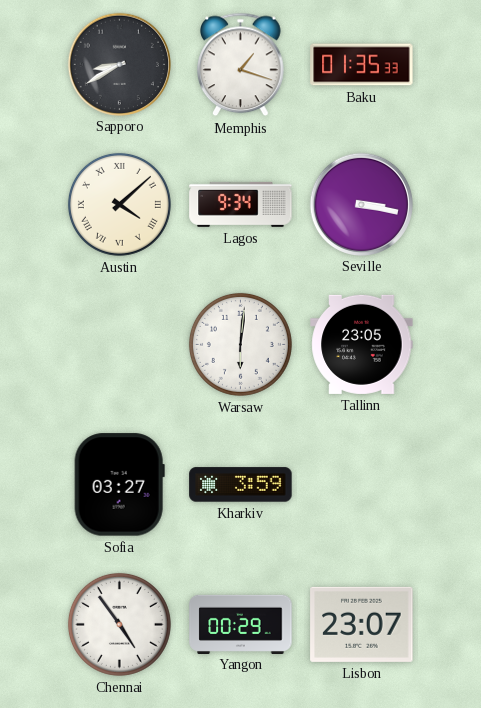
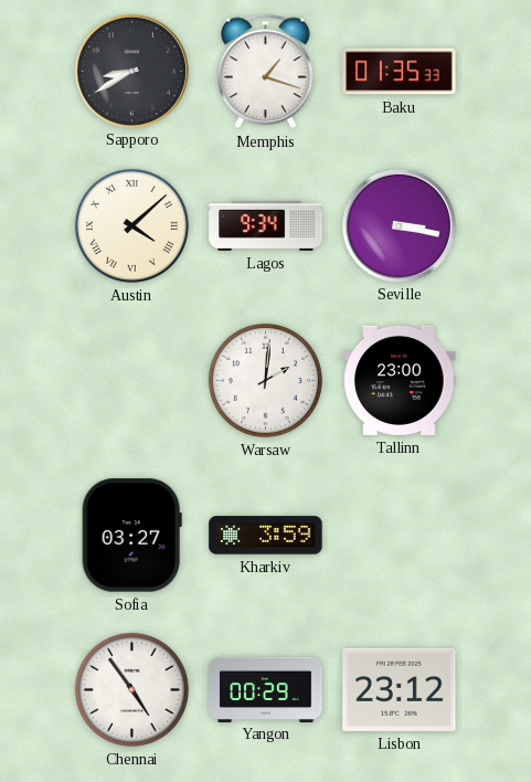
Warsaw: 6:01 -> 2:01 (265, 380)
Tallinn: 23:05 -> 23:00 (400, 380)
Lisbon: 23:07 -> 23:12 (400, 689)
